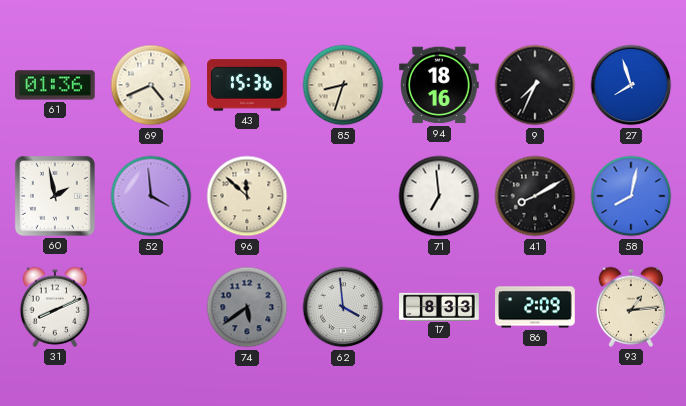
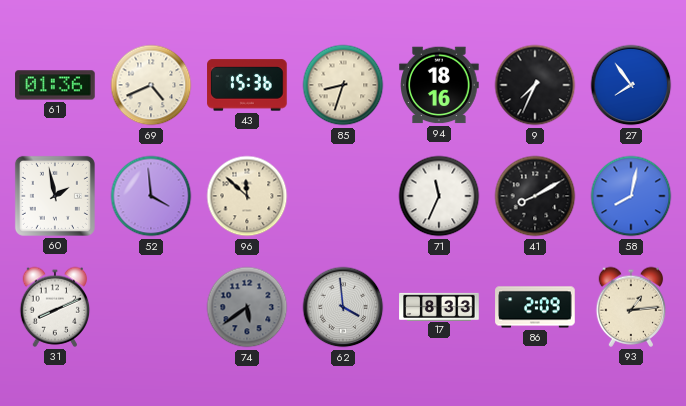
27: 7:57 -> 7:54 (631, 85)
71: 6:59 -> 11:34 (439, 196)
